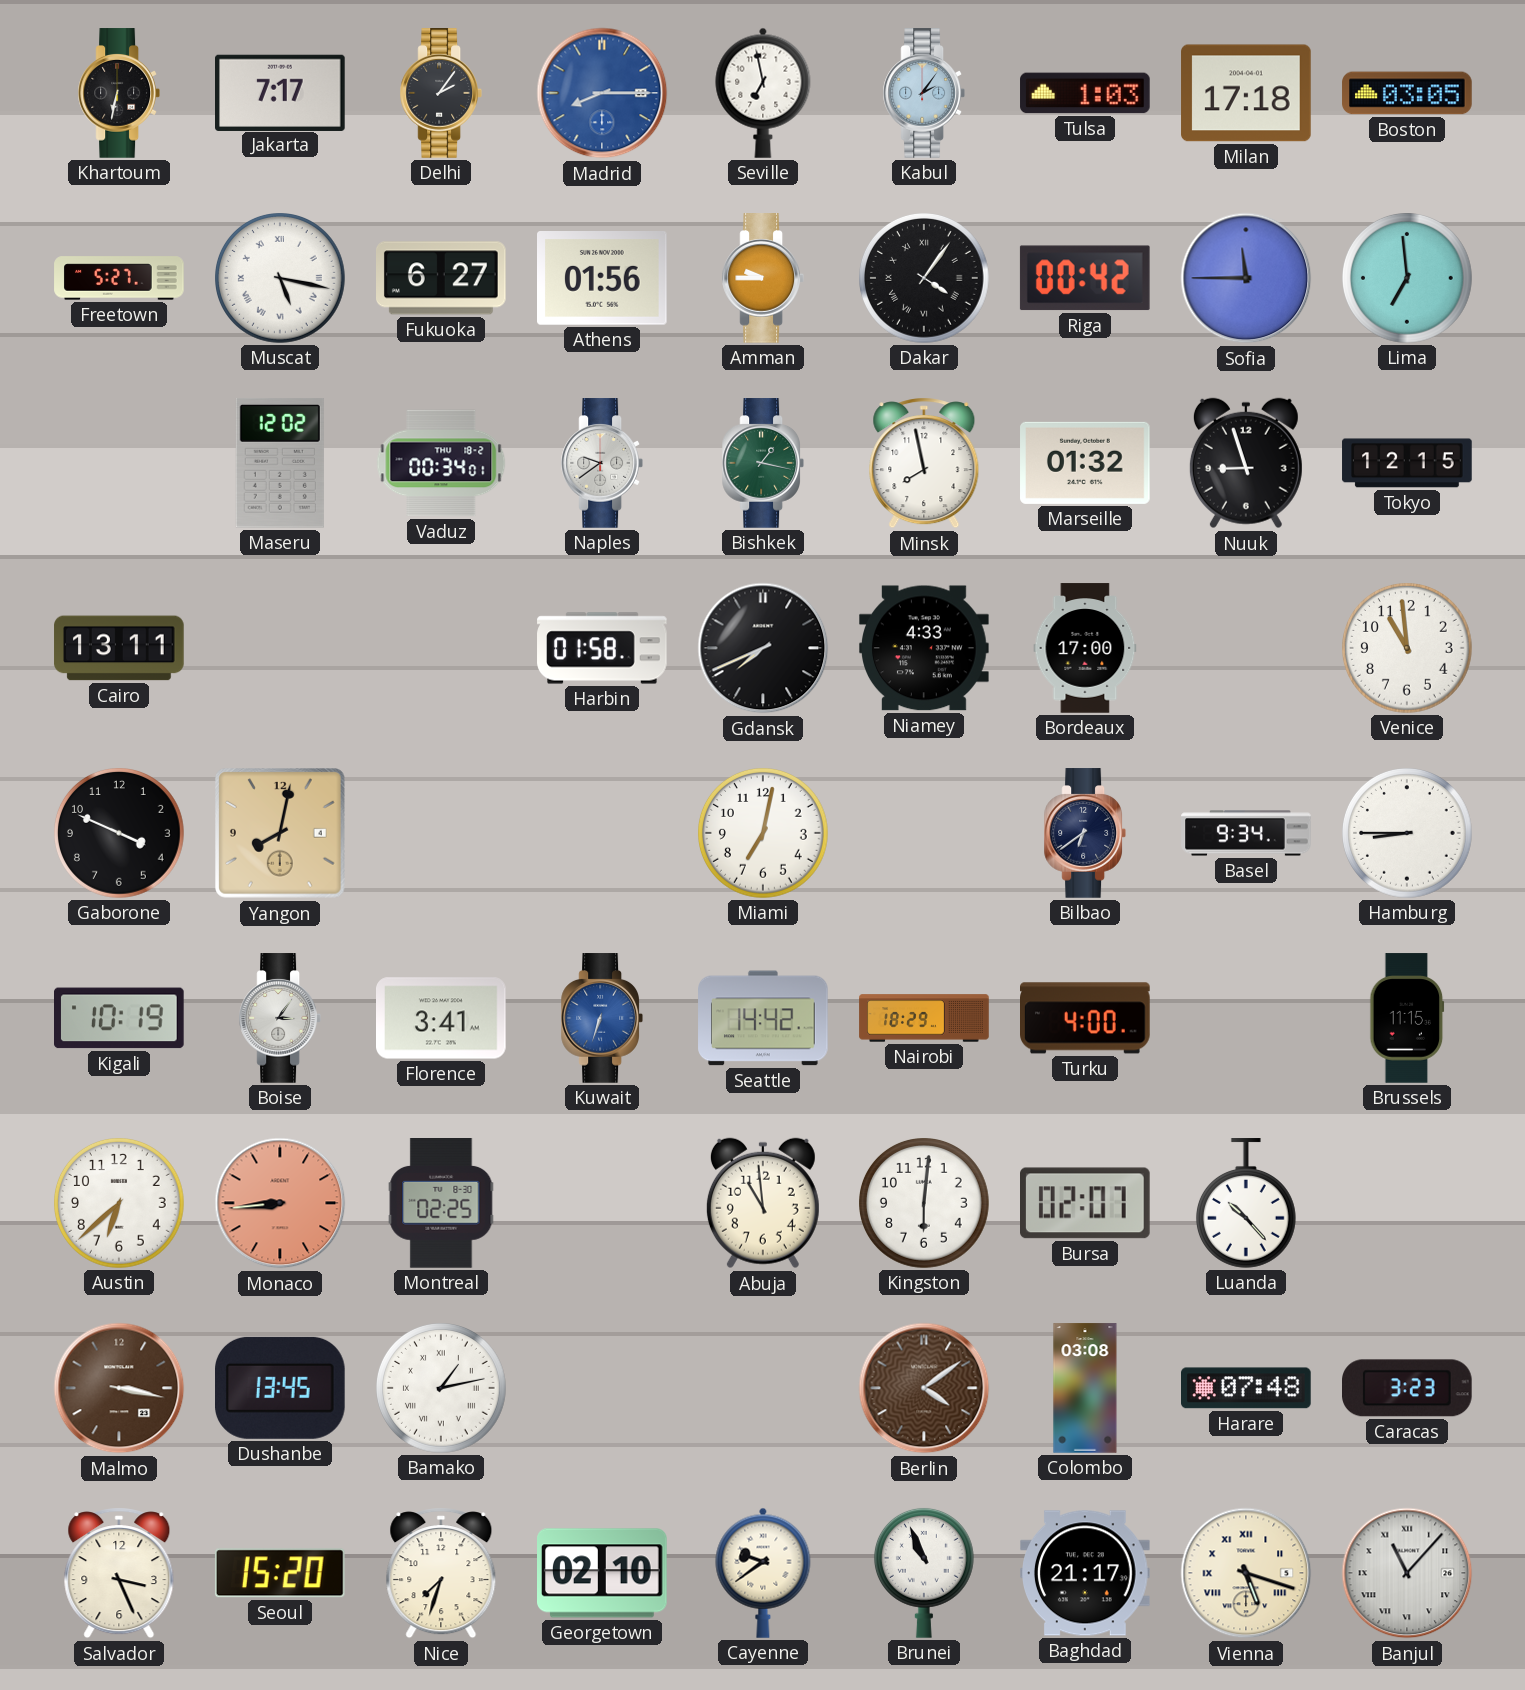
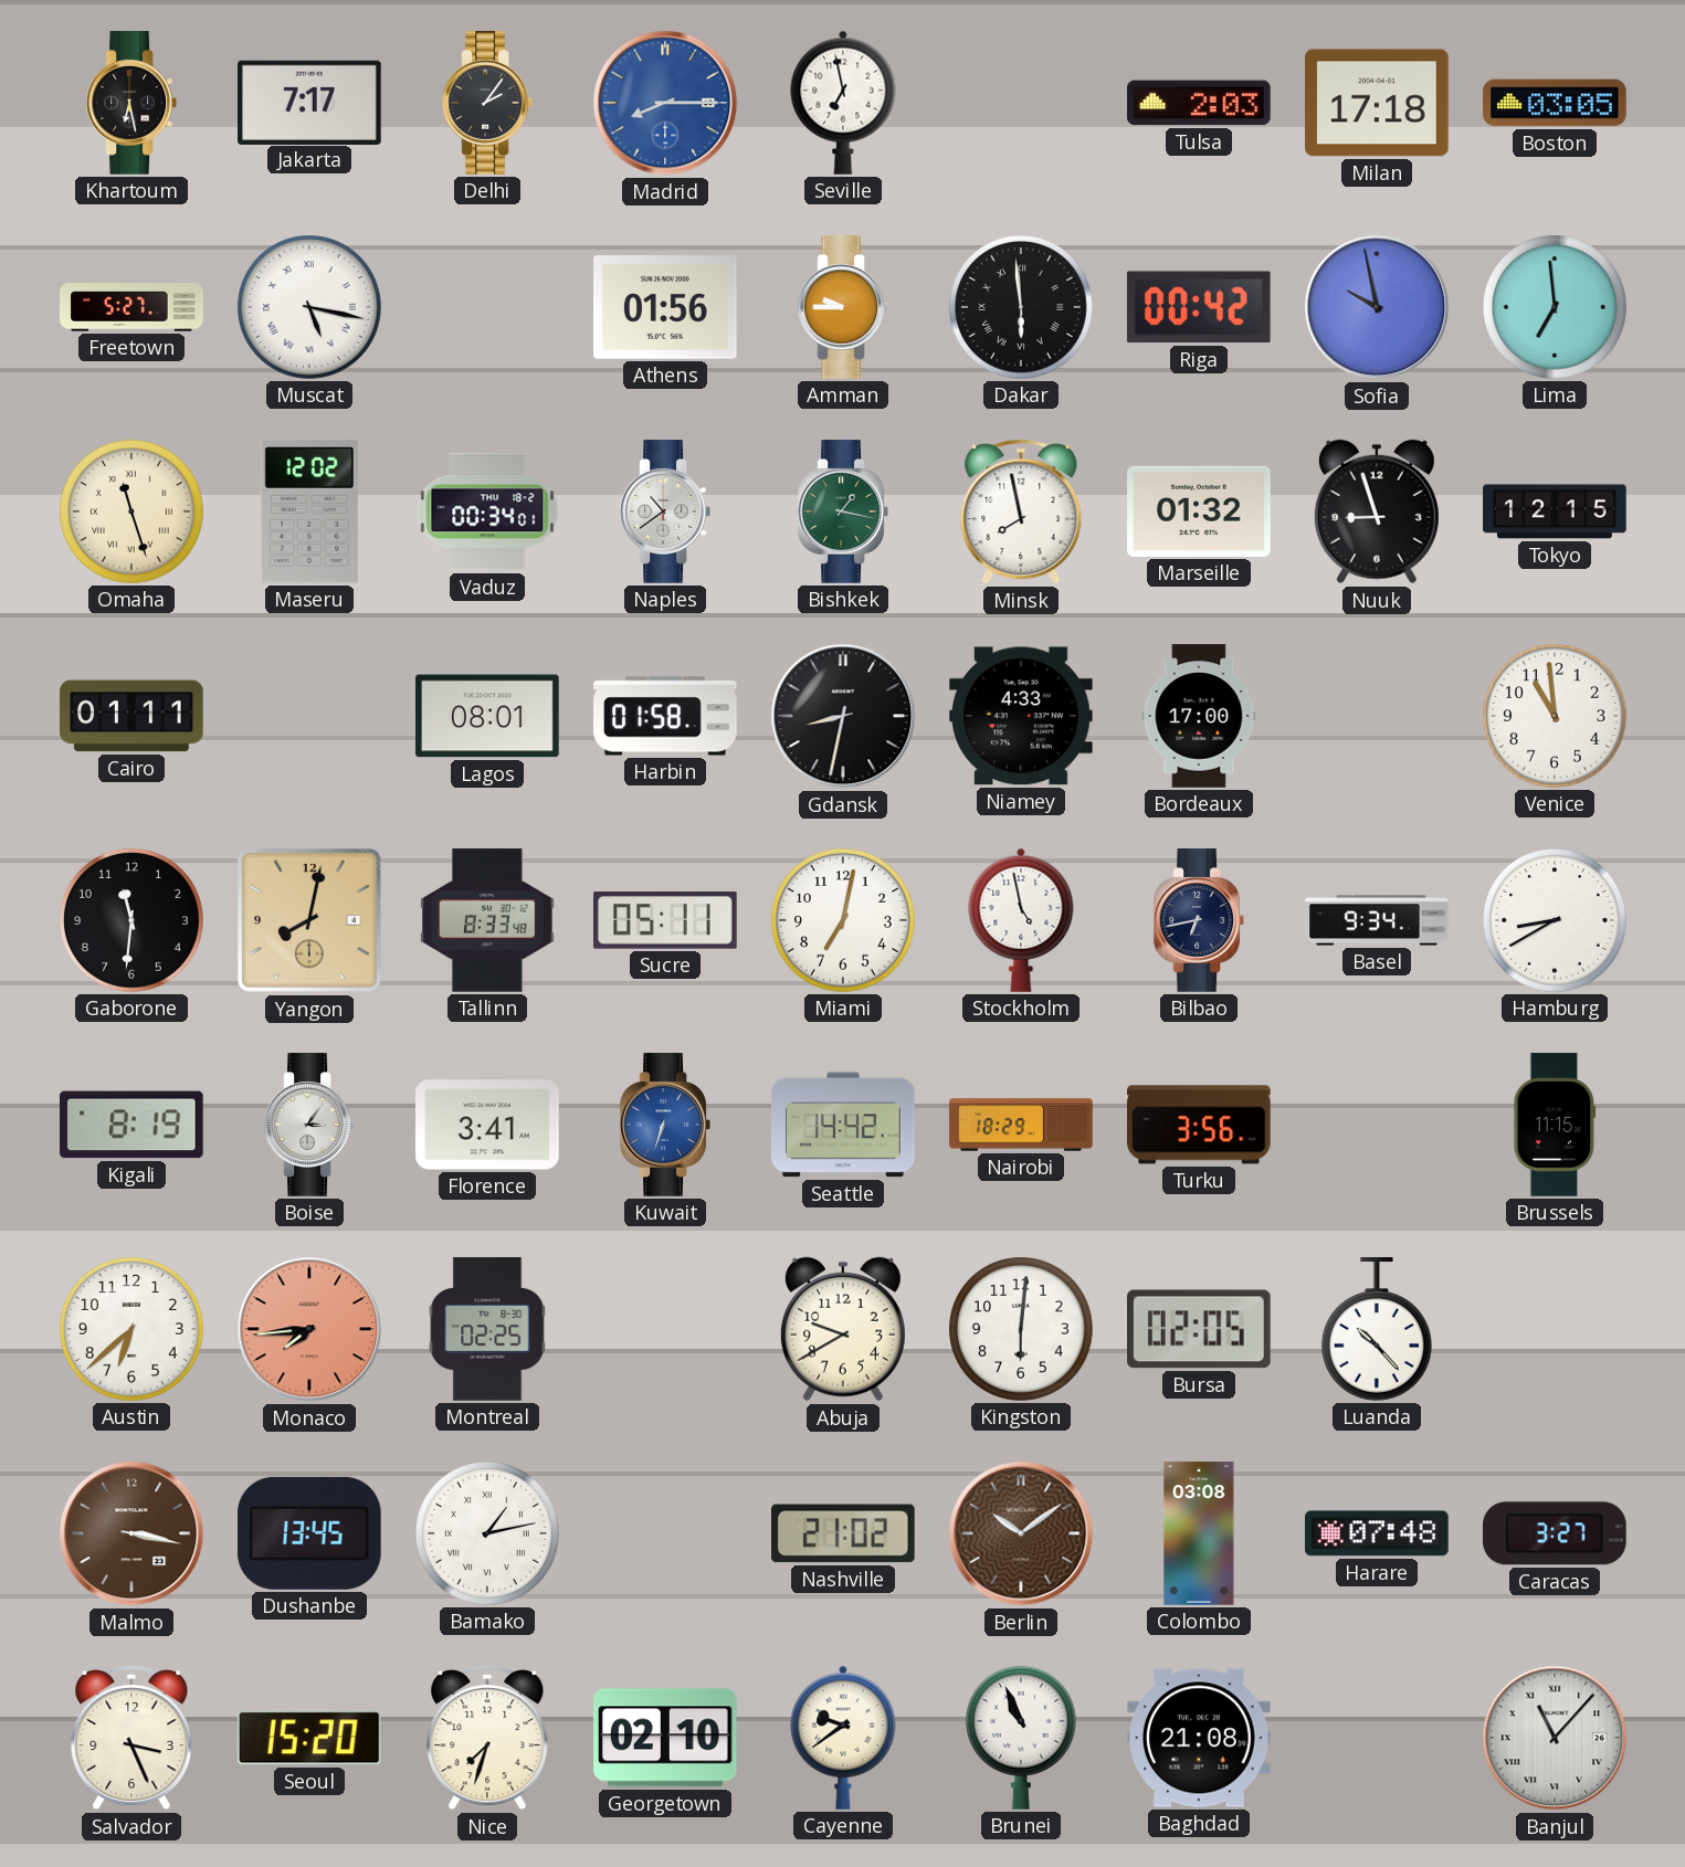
Khartoum: 6:32 -> 6:28 (130, 103)
Kabul: 2:06 -> none (923, 93)
Tulsa: 1:03 -> 2:03 (1199, 103)
Fukuoka: 6:27 -> none (442, 278)
Dakar: 4:06 -> 5:59 (1022, 308)
Sofia: 11:45 -> 9:58 (1377, 307)
Omaha: none -> 11:27 (133, 513)
Naples: 9:39 -> 10:39 (664, 511)
Cairo: 13:11 -> 01:11 (131, 716)
Lagos: none -> 08:01 (487, 716)
Gdansk: 7:41 -> 8:32 (843, 716)
Gaborone: 3:49 -> 11:31 (133, 921)
Tallinn: none -> 8:33 (487, 920)
Sucre: none -> 05:11 (666, 921)
Stockholm: none -> 4:58 (1021, 920)
Bilbao: 6:39 -> 6:43 (1198, 920)
Hamburg: 8:45 -> 8:40 (1556, 921)
Kigali: 10:19 -> 8:19 (133, 1125)
Turku: 4:00 -> 3:56 (1200, 1125)
Monaco: 8:44 -> 7:44 (309, 1329)
Abuja: 10:59 -> 9:40 (843, 1329)
Bursa: 02:07 -> 02:05 (1200, 1329)
Nashville: none -> 21:02 (844, 1533)
Berlin: 4:09 -> 10:09 (1021, 1533)
Caracas: 3:23 -> 3:27 (1556, 1533)
Baghdad: 21:17 -> 21:08 (1199, 1738)
Vienna: 5:18 -> none (1246, 1573)
